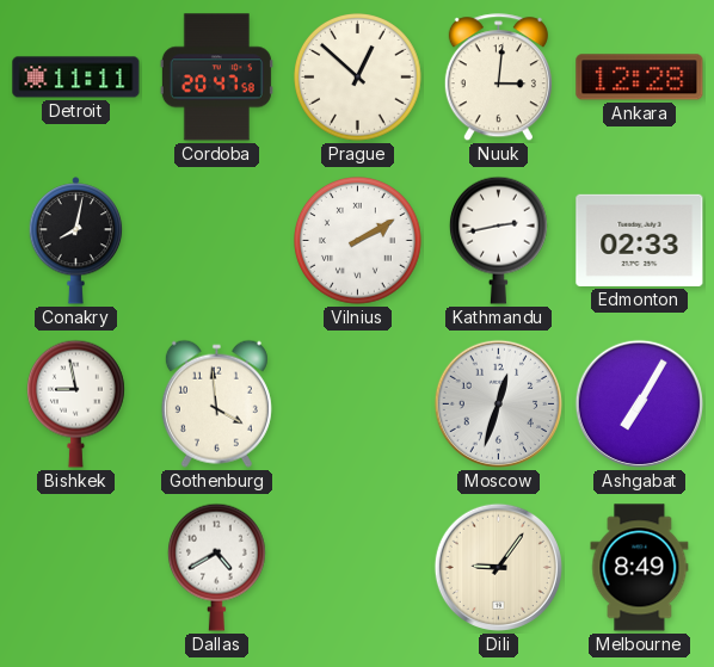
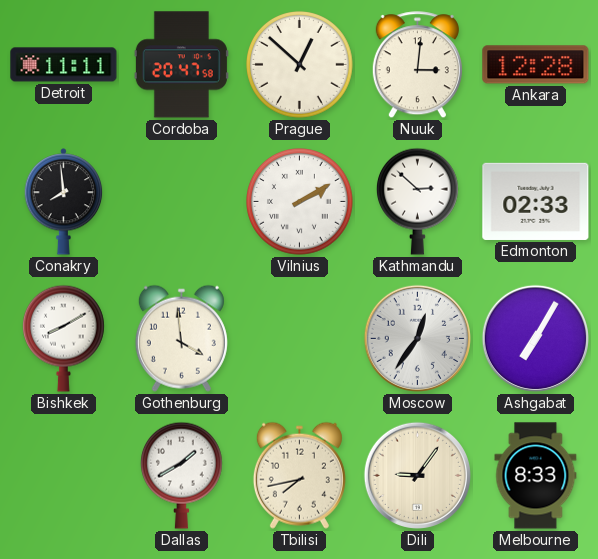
Conakry: 8:02 -> 7:59 (64, 202)
Kathmandu: 2:43 -> 2:52 (417, 201)
Bishkek: 8:58 -> 8:10 (63, 338)
Moscow: 12:33 -> 12:36 (417, 338)
Dallas: 4:40 -> 1:40 (181, 475)
Tbilisi: none -> 7:43 (299, 475)
Melbourne: 8:49 -> 8:33 (536, 476)
